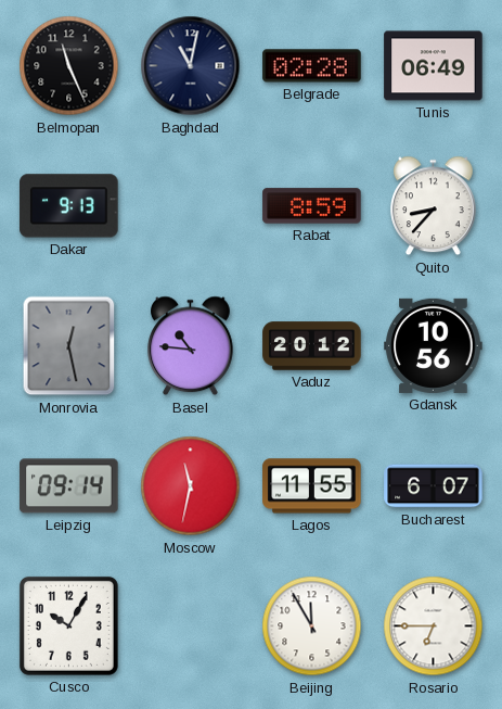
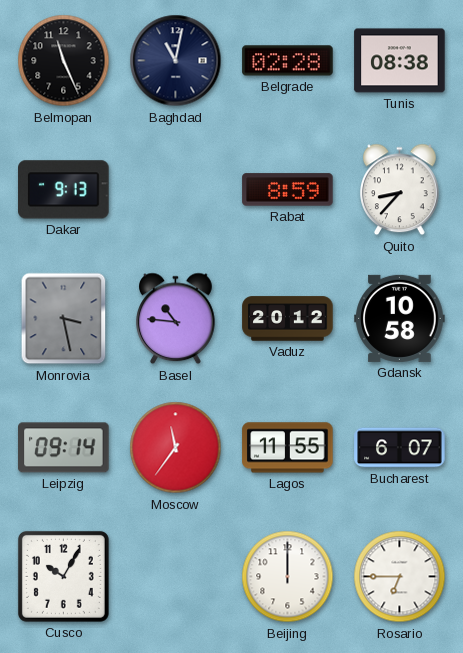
Tunis: 06:49 -> 08:38 (400, 61)
Monrovia: 12:28 -> 3:28 (64, 319)
Gdansk: 10:56 -> 10:58 (400, 318)
Moscow: 11:32 -> 11:36 (176, 448)
Beijing: 11:55 -> 12:00 (288, 577)
